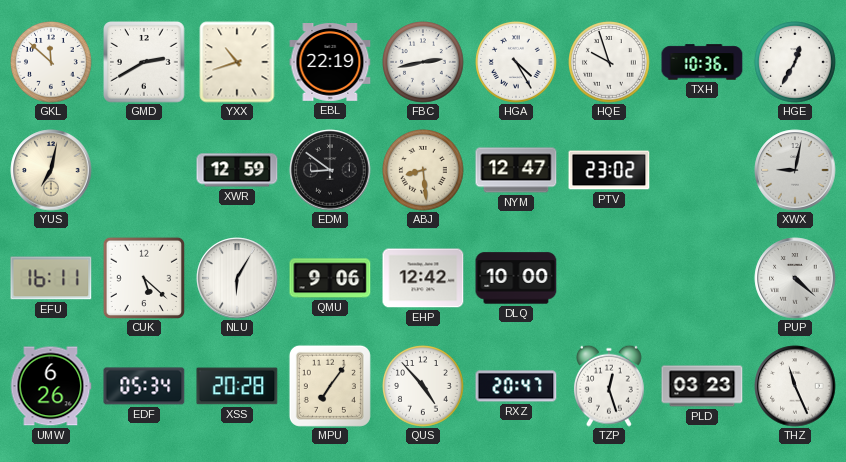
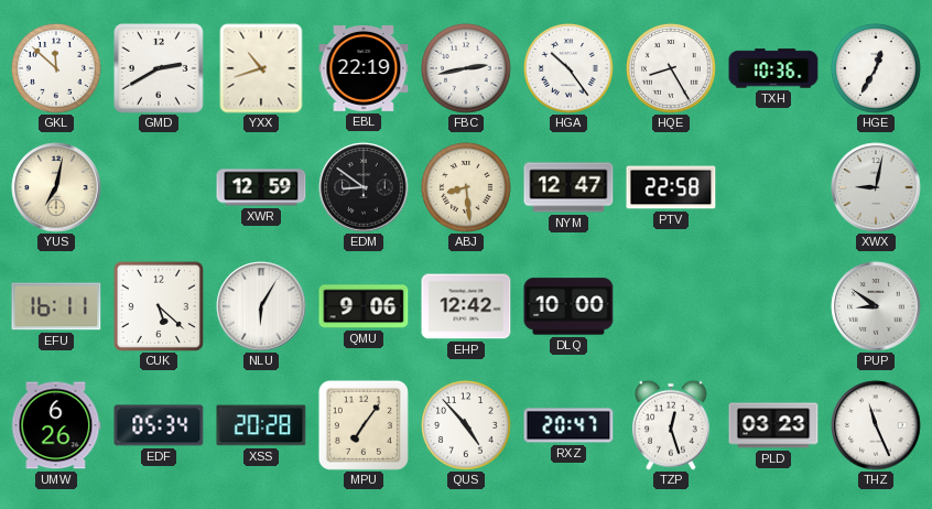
HGA: 4:25 -> 10:24 (568, 68)
HQE: 9:57 -> 8:25 (671, 68)
PTV: 23:02 -> 22:58 (671, 187)
PUP: 4:22 -> 8:51 (876, 306)
